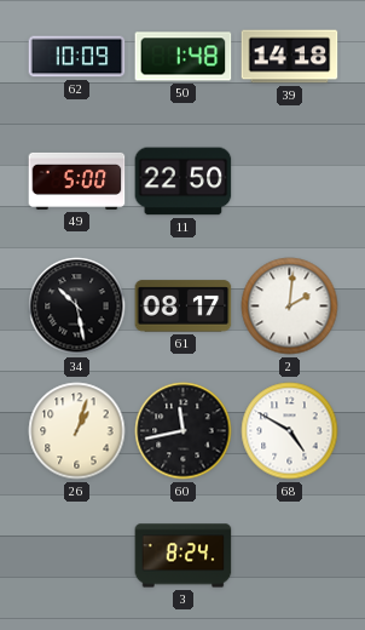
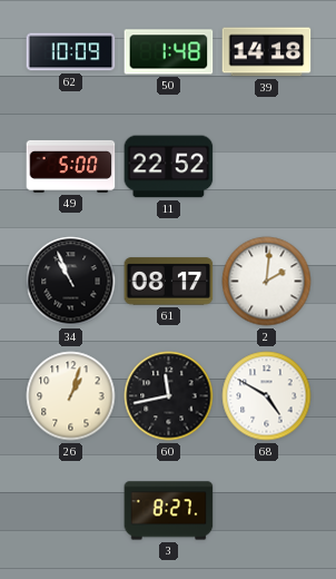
11: 22:50 -> 22:52 (169, 167)
34: 10:28 -> 10:56 (71, 282)
3: 8:24 -> 8:27 (169, 511)
